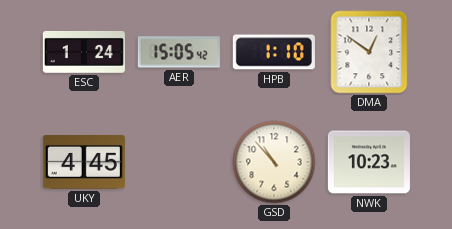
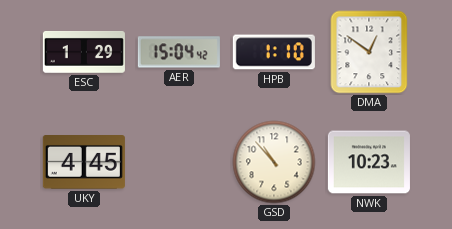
ESC: 1:24 -> 1:29 (84, 52)
AER: 15:05 -> 15:04 (179, 52)
